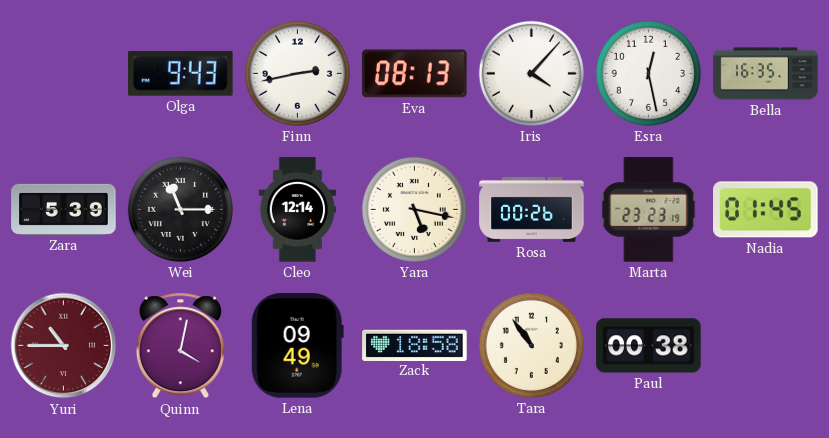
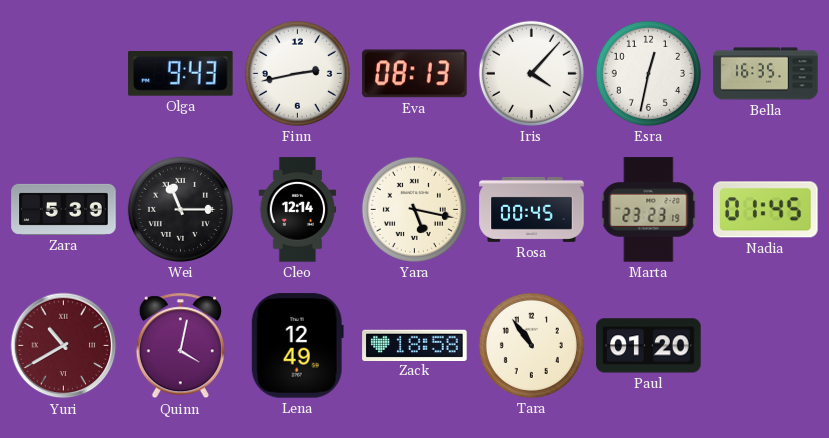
Esra: 12:28 -> 12:32 (648, 73)
Rosa: 00:26 -> 00:45 (532, 209)
Yuri: 10:45 -> 10:40 (64, 346)
Lena: 09:49 -> 12:49 (297, 346)
Paul: 00:38 -> 01:20 (649, 346)
